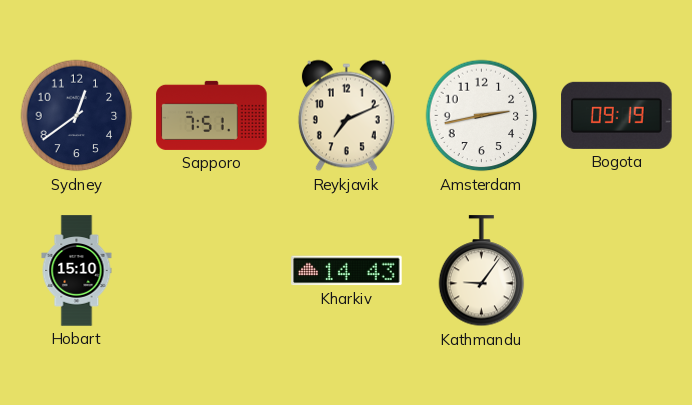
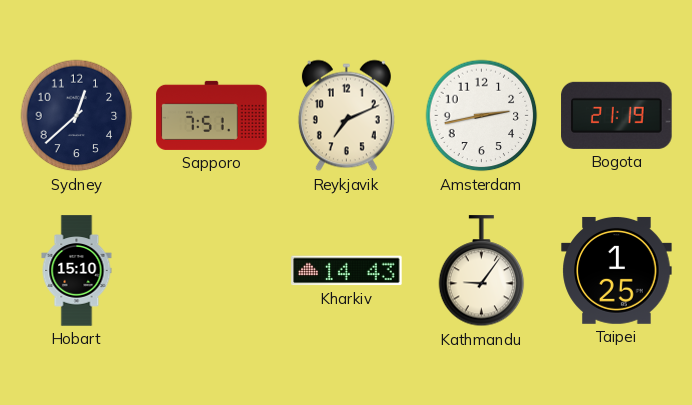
Sydney: 12:39 -> 12:38 (77, 116)
Bogota: 09:19 -> 21:19 (617, 115)
Taipei: none -> 1:25 (617, 270)
